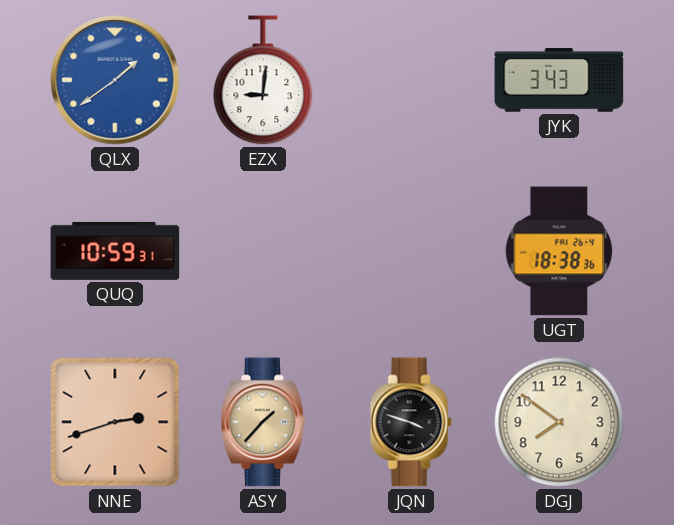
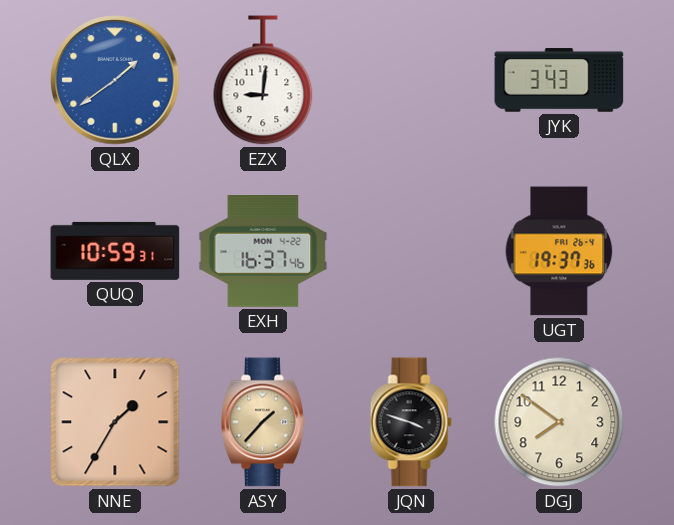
EXH: none -> 16:37 (263, 252)
UGT: 18:38 -> 19:37 (559, 251)
NNE: 2:42 -> 1:35 (115, 422)
